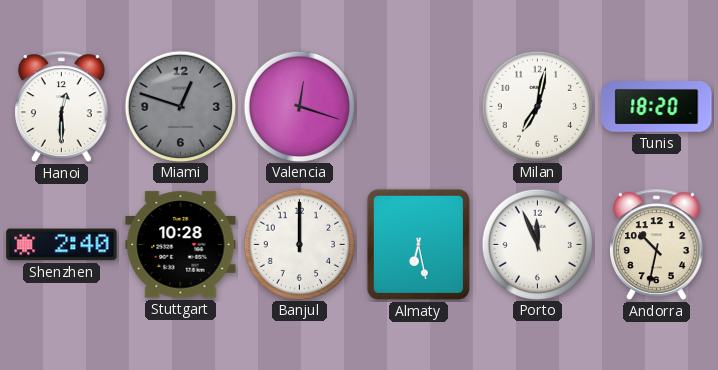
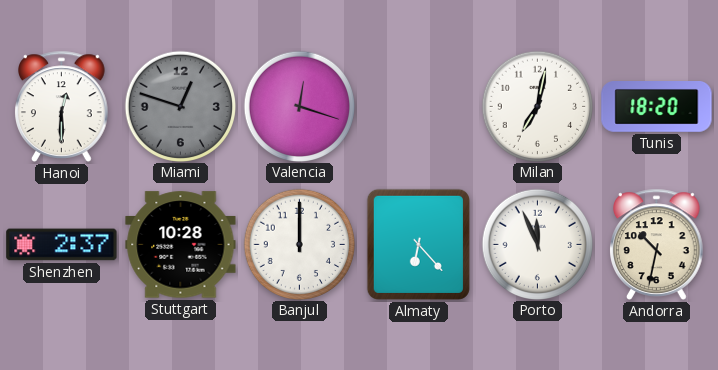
Shenzhen: 2:40 -> 2:37 (62, 245)
Almaty: 6:28 -> 6:23 (418, 244)
